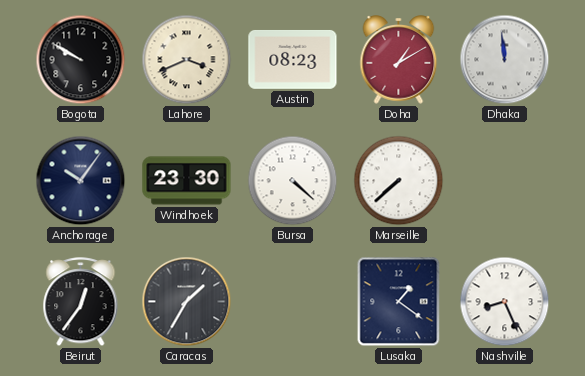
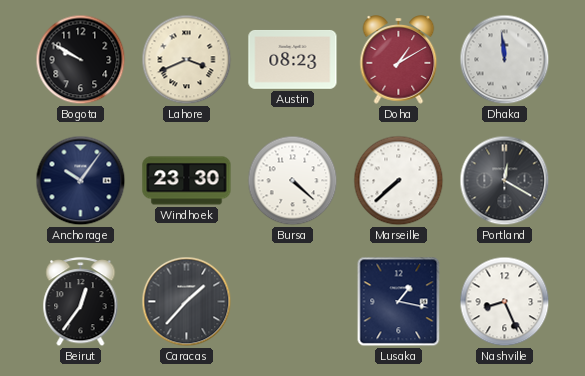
Portland: none -> 12:20 (505, 181)
Caracas: 1:35 -> 1:37 (187, 302)
Lusaka: 1:21 -> 1:17 (399, 302)
